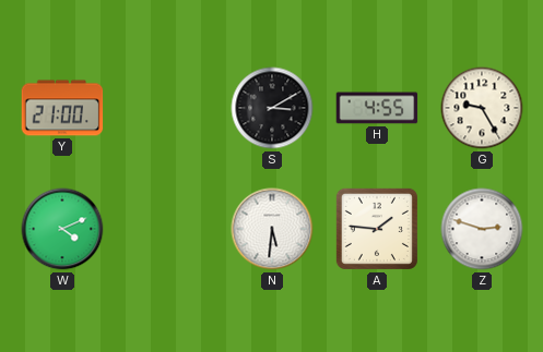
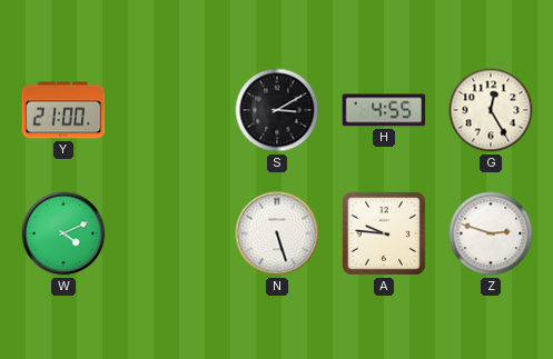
G: 9:25 -> 12:25 (491, 110)
N: 5:31 -> 5:27 (277, 233)
A: 1:46 -> 9:46 (384, 233)
